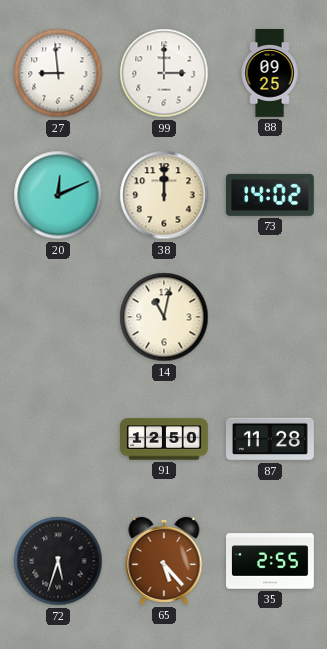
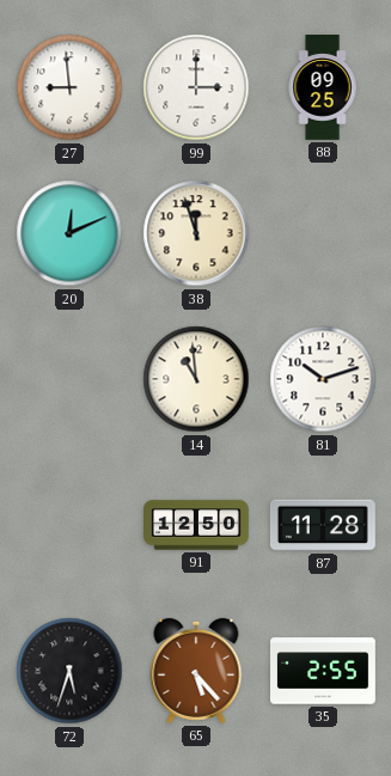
38: 12:00 -> 11:57 (196, 233)
73: 14:02 -> none (270, 195)
14: 11:02 -> 10:59 (196, 379)
81: none -> 10:12 (323, 379)
